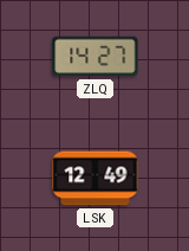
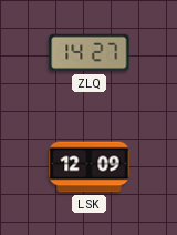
LSK: 12:49 -> 12:09 (90, 167)
